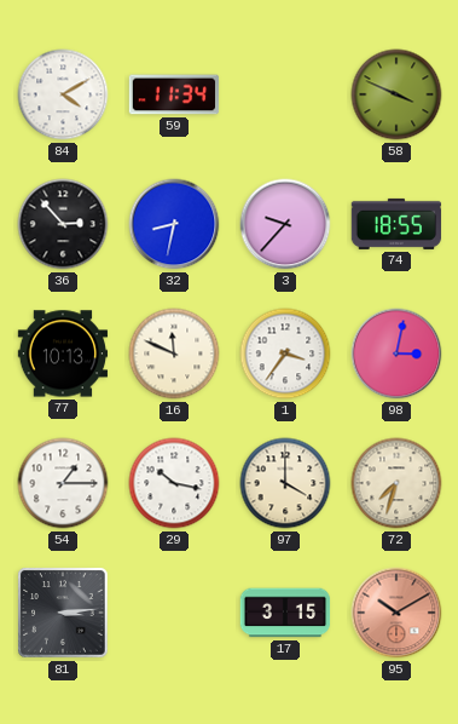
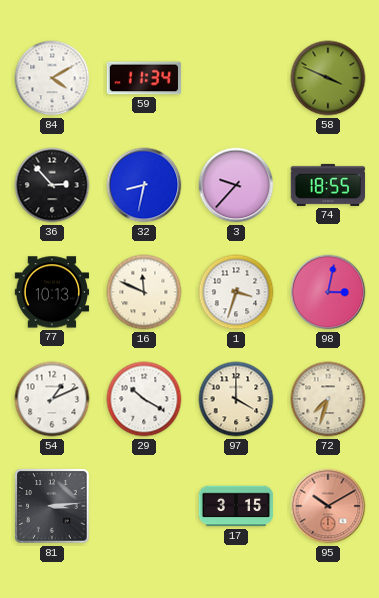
1: 3:36 -> 3:33 (236, 292)
54: 1:15 -> 1:11 (52, 399)
29: 10:17 -> 10:20 (144, 399)
